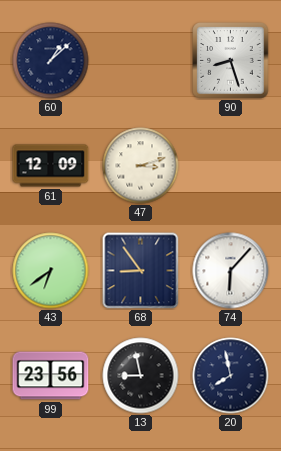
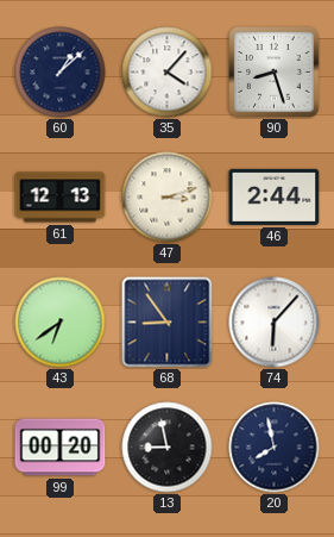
35: none -> 4:07 (168, 73)
61: 12:09 -> 12:13 (61, 198)
46: none -> 2:44 (275, 196)
99: 23:56 -> 00:20 (61, 448)
